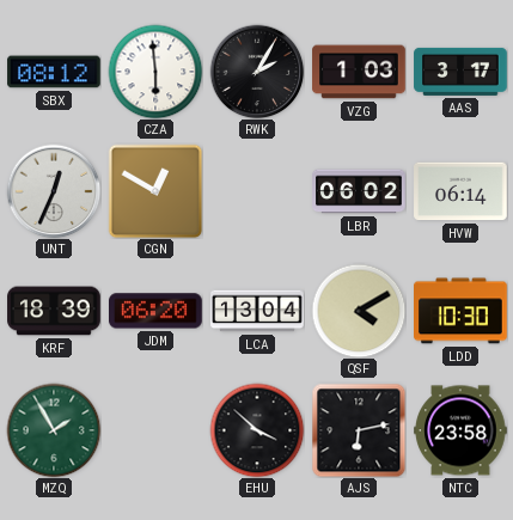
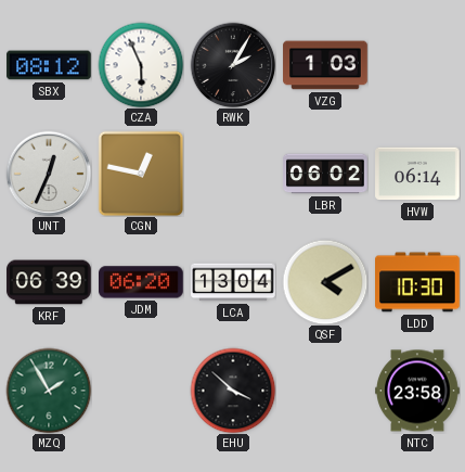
CZA: 5:59 -> 5:56 (141, 65)
AAS: 3:17 -> none (460, 72)
CGN: 12:50 -> 12:47 (141, 174)
KRF: 18:39 -> 06:39 (49, 282)
AJS: 6:13 -> none (359, 430)
